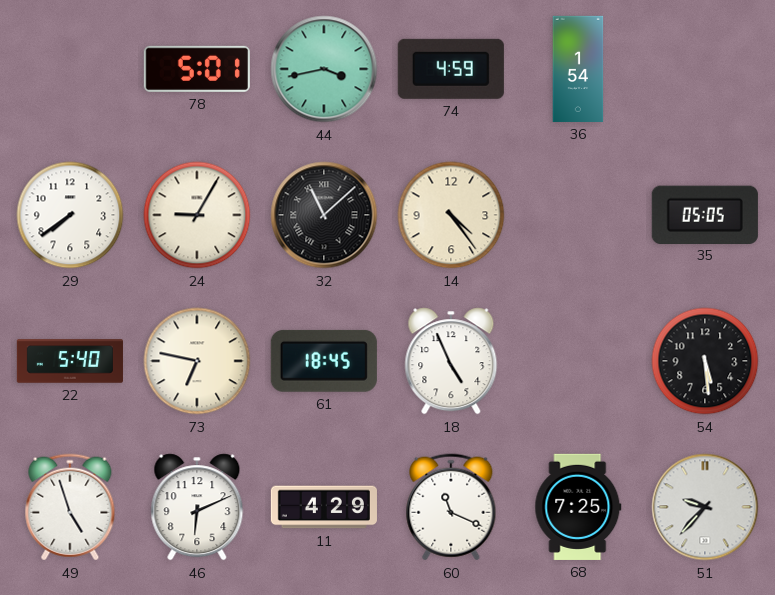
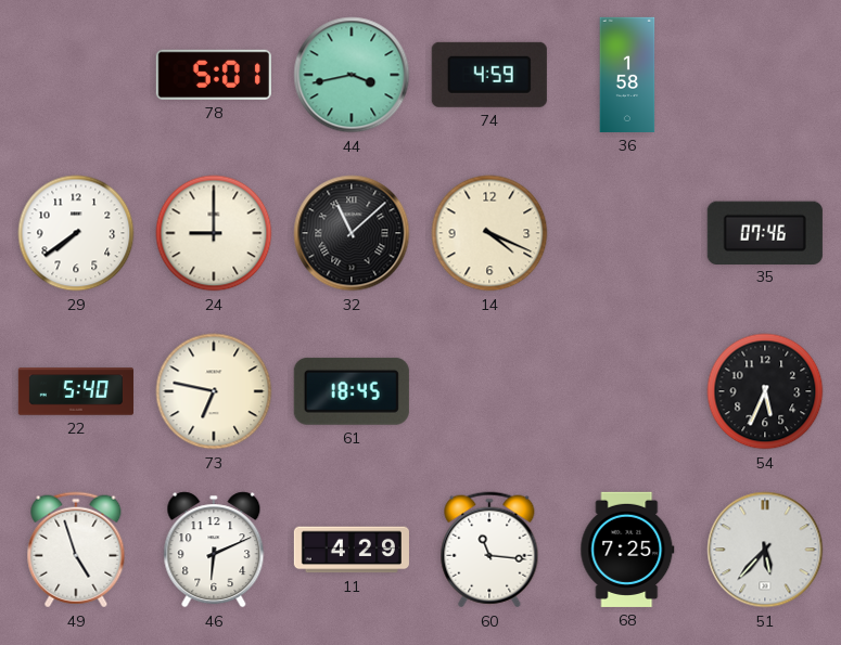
36: 1:54 -> 1:58 (627, 75)
24: 9:05 -> 9:00 (214, 233)
14: 4:24 -> 4:19 (489, 233)
35: 05:05 -> 07:46 (765, 232)
18: 4:56 -> none (451, 361)
54: 5:29 -> 5:34 (765, 391)
60: 11:19 -> 11:16 (489, 550)
51: 9:37 -> 5:37 (765, 550)
